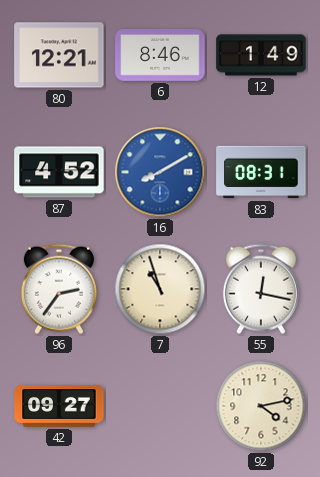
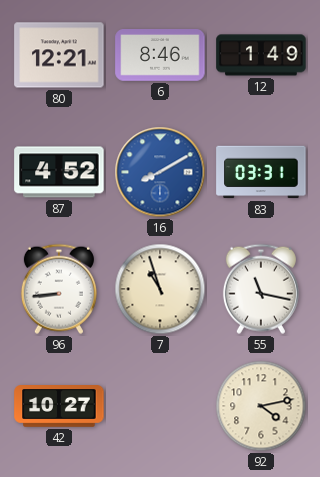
83: 08:31 -> 03:31 (261, 172)
96: 2:36 -> 8:44 (59, 289)
55: 12:17 -> 11:17 (261, 289)
42: 09:27 -> 10:27 (59, 407)
